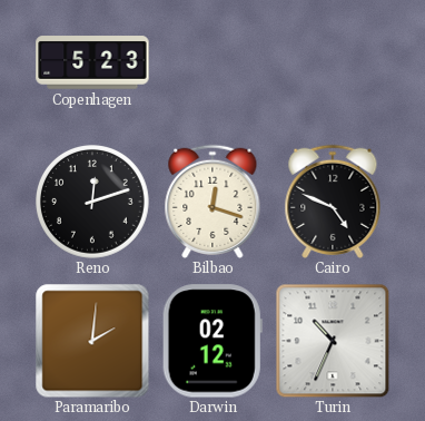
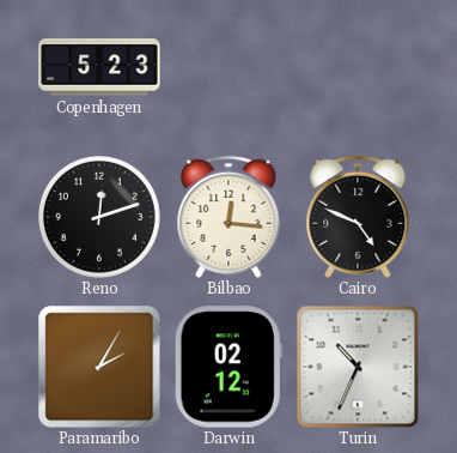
Bilbao: 12:18 -> 12:16 (228, 217)
Paramaribo: 2:01 -> 2:05 (99, 367)
